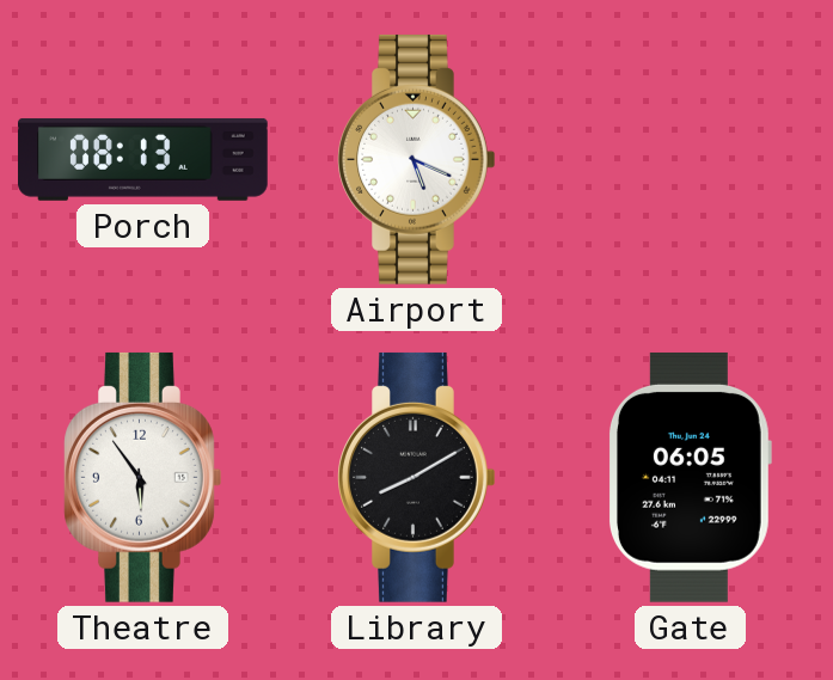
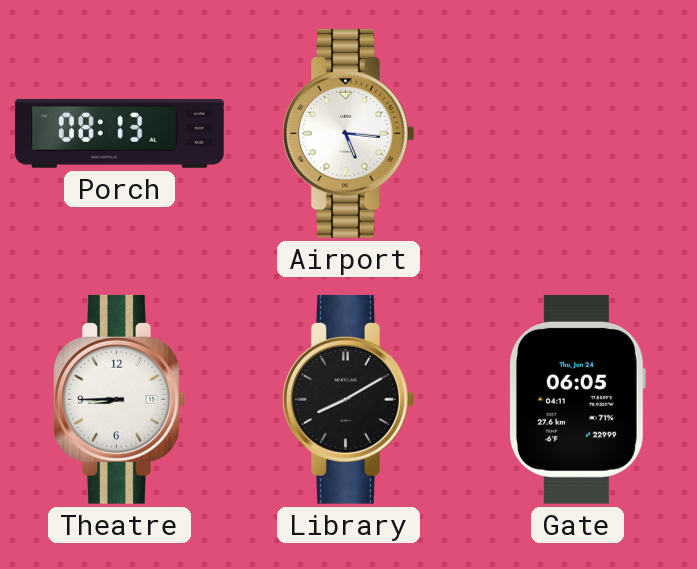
Airport: 5:19 -> 5:16 (349, 133)
Theatre: 5:54 -> 8:45 (120, 399)
